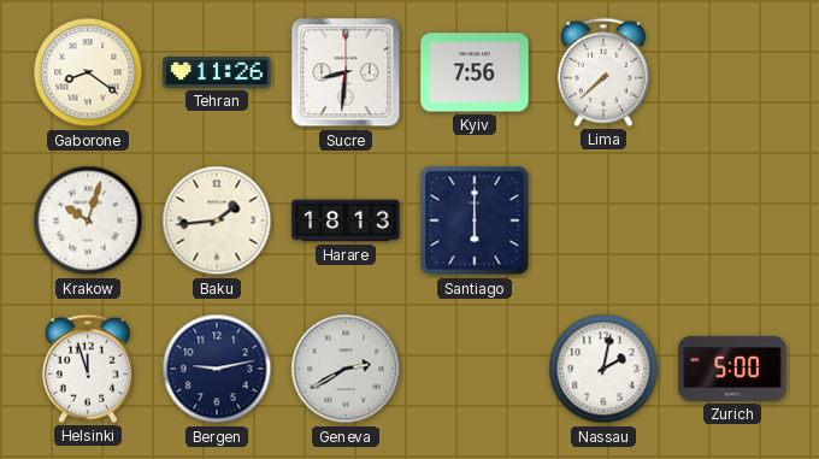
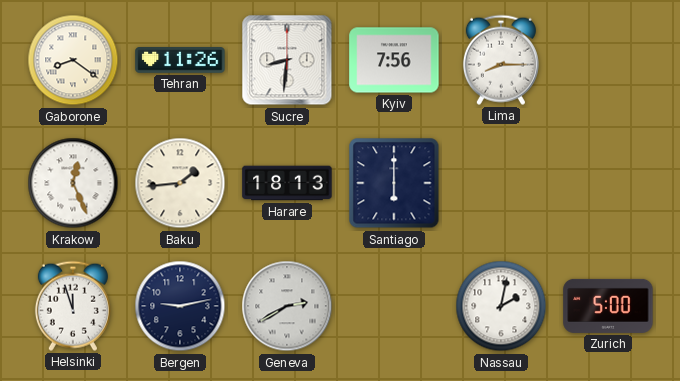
Lima: 7:38 -> 8:15 (501, 60)
Krakow: 10:03 -> 12:26 (73, 183)
